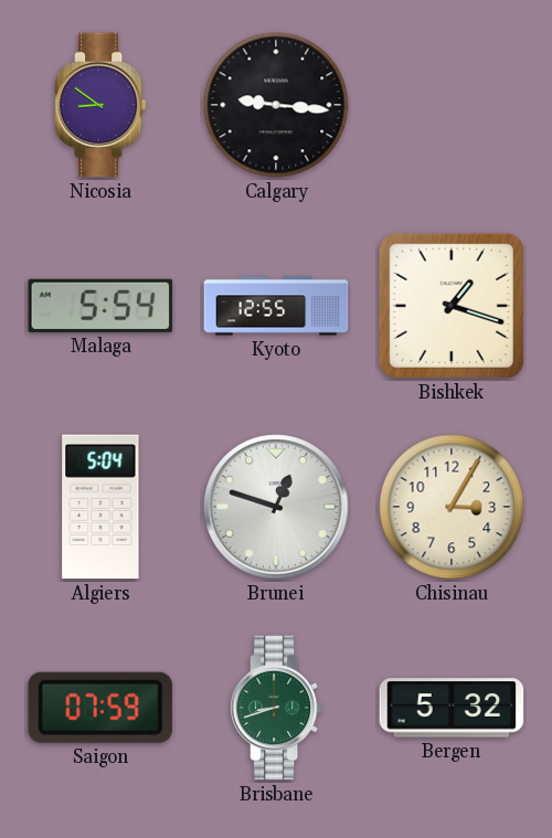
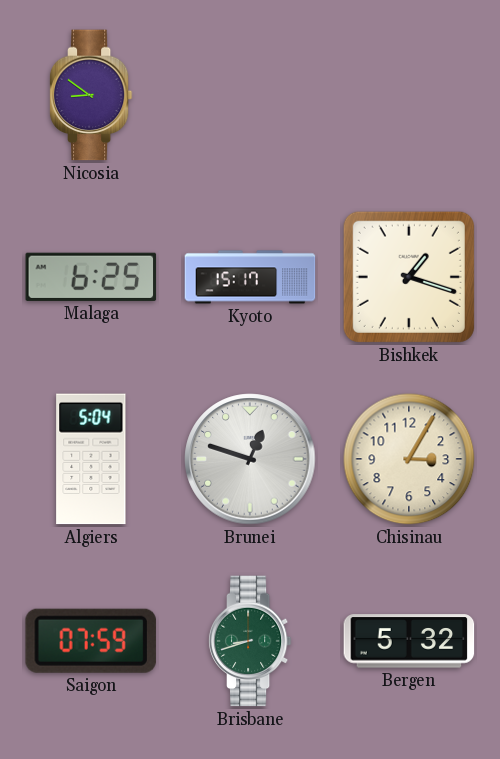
Calgary: 9:16 -> none (276, 105)
Malaga: 5:54 -> 6:25 (91, 277)
Kyoto: 12:55 -> 15:17 (250, 277)
